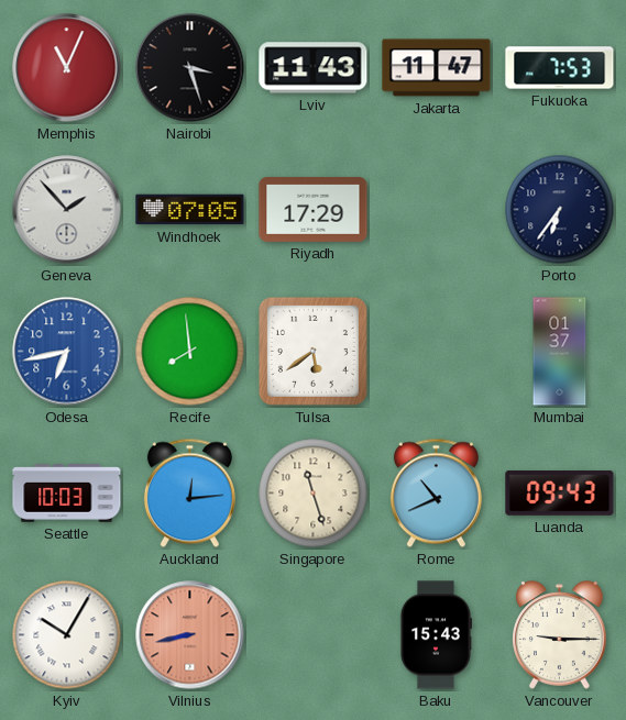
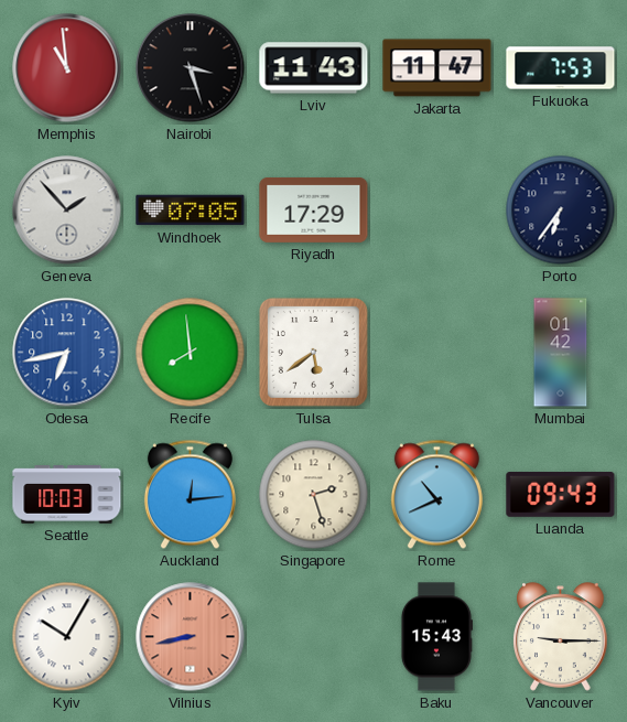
Memphis: 11:04 -> 10:59 (67, 68)
Mumbai: 01:37 -> 01:42 (561, 353)
Singapore: 11:27 -> 2:27 (314, 495)
